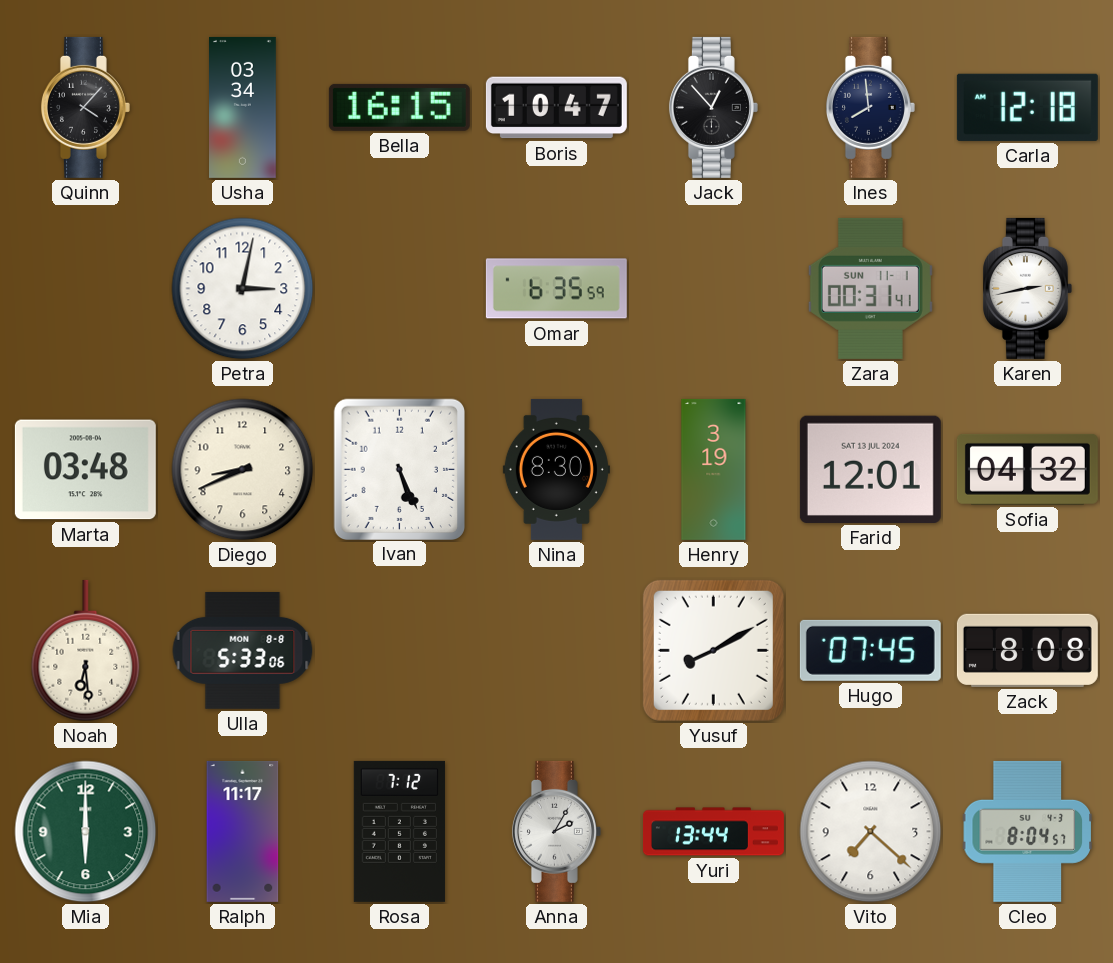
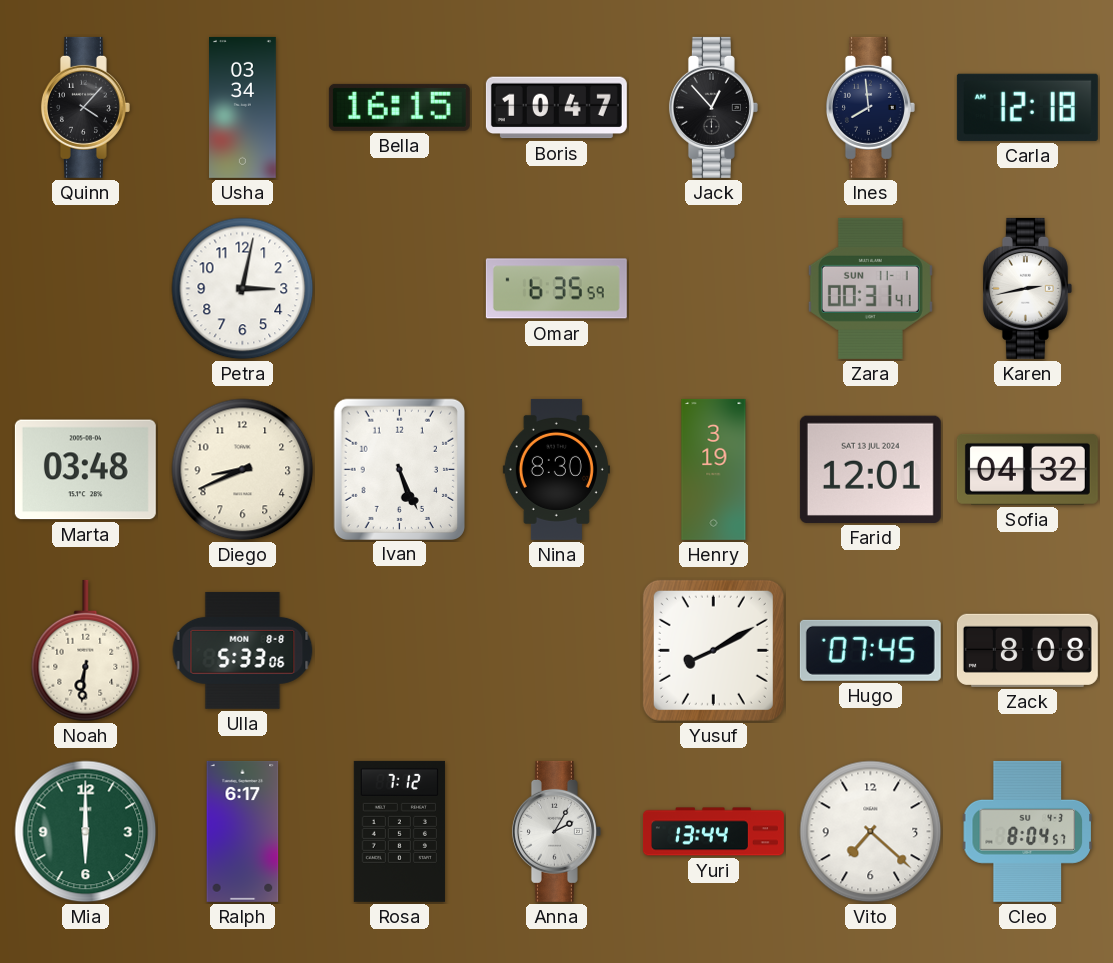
Noah: 6:29 -> 6:31 (86, 651)
Ralph: 11:17 -> 6:17 (243, 831)
